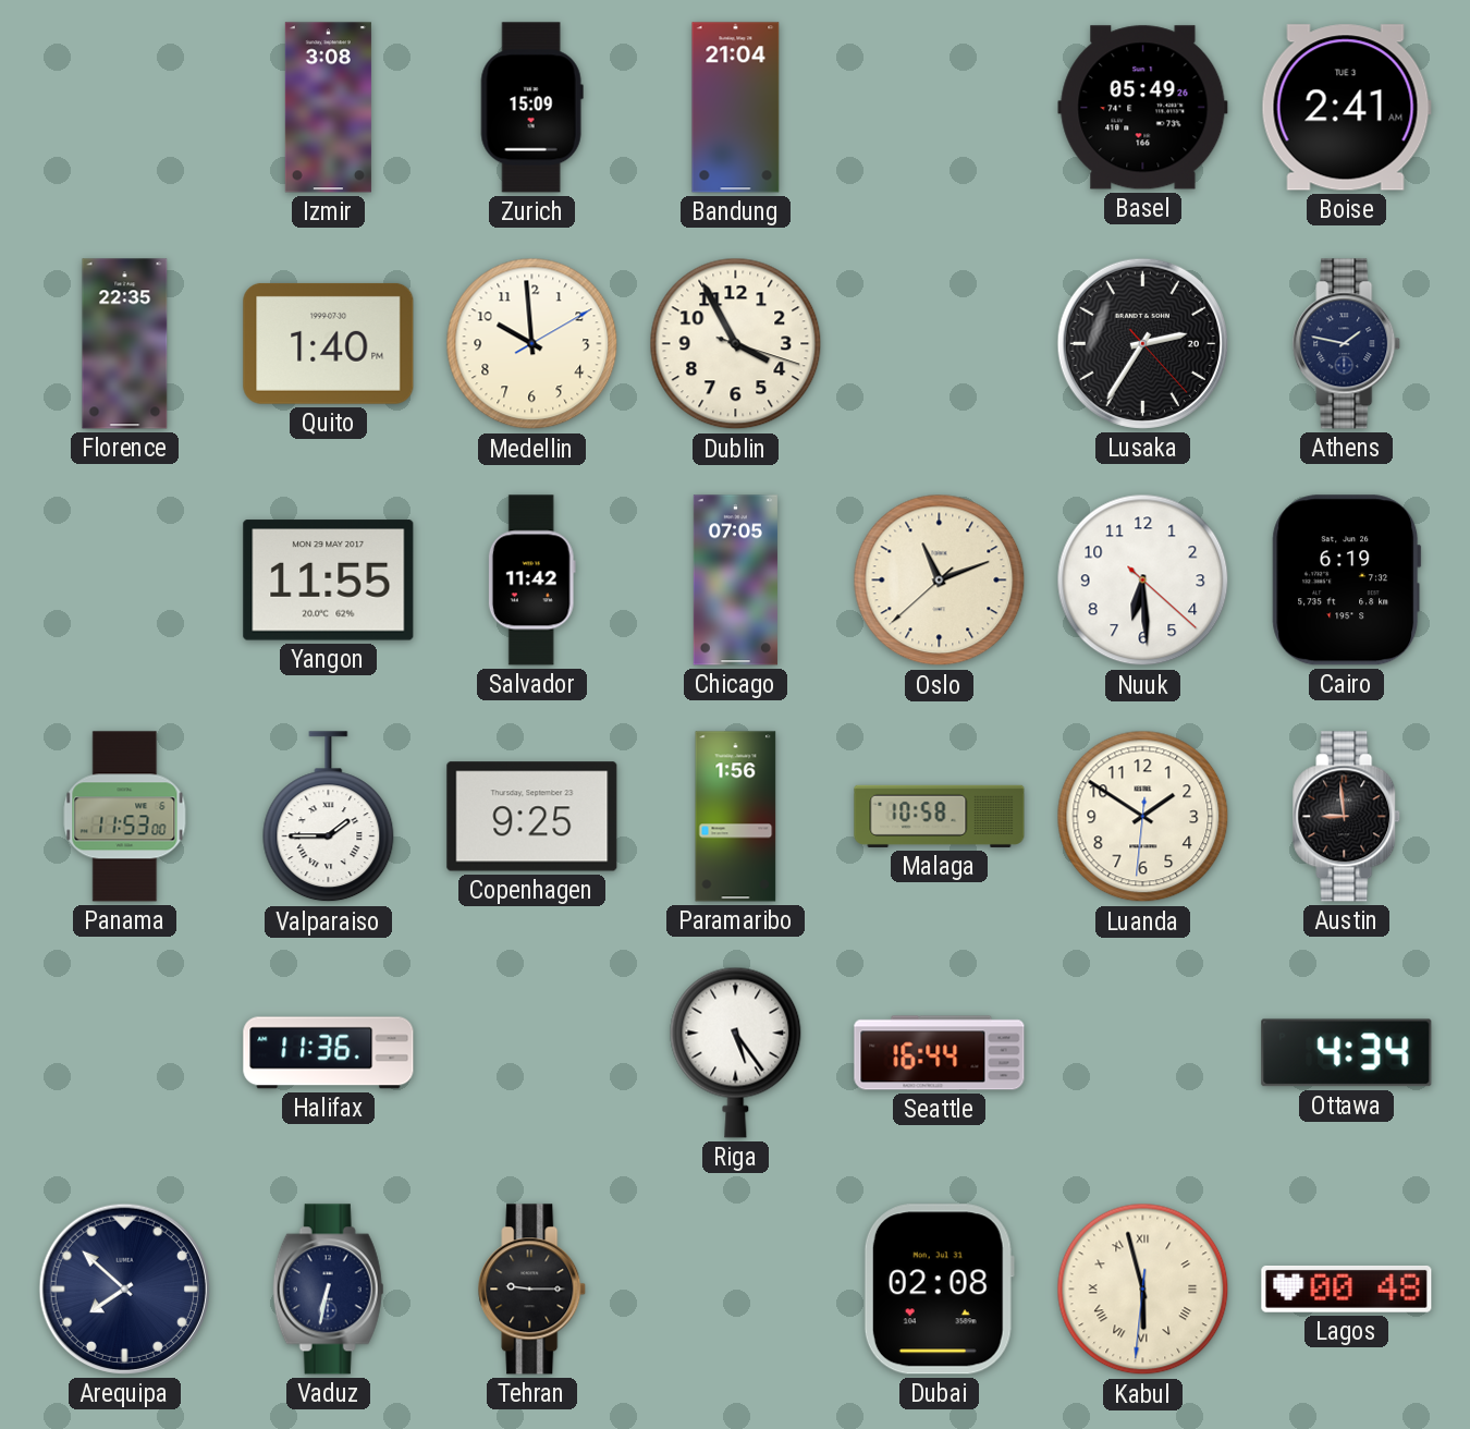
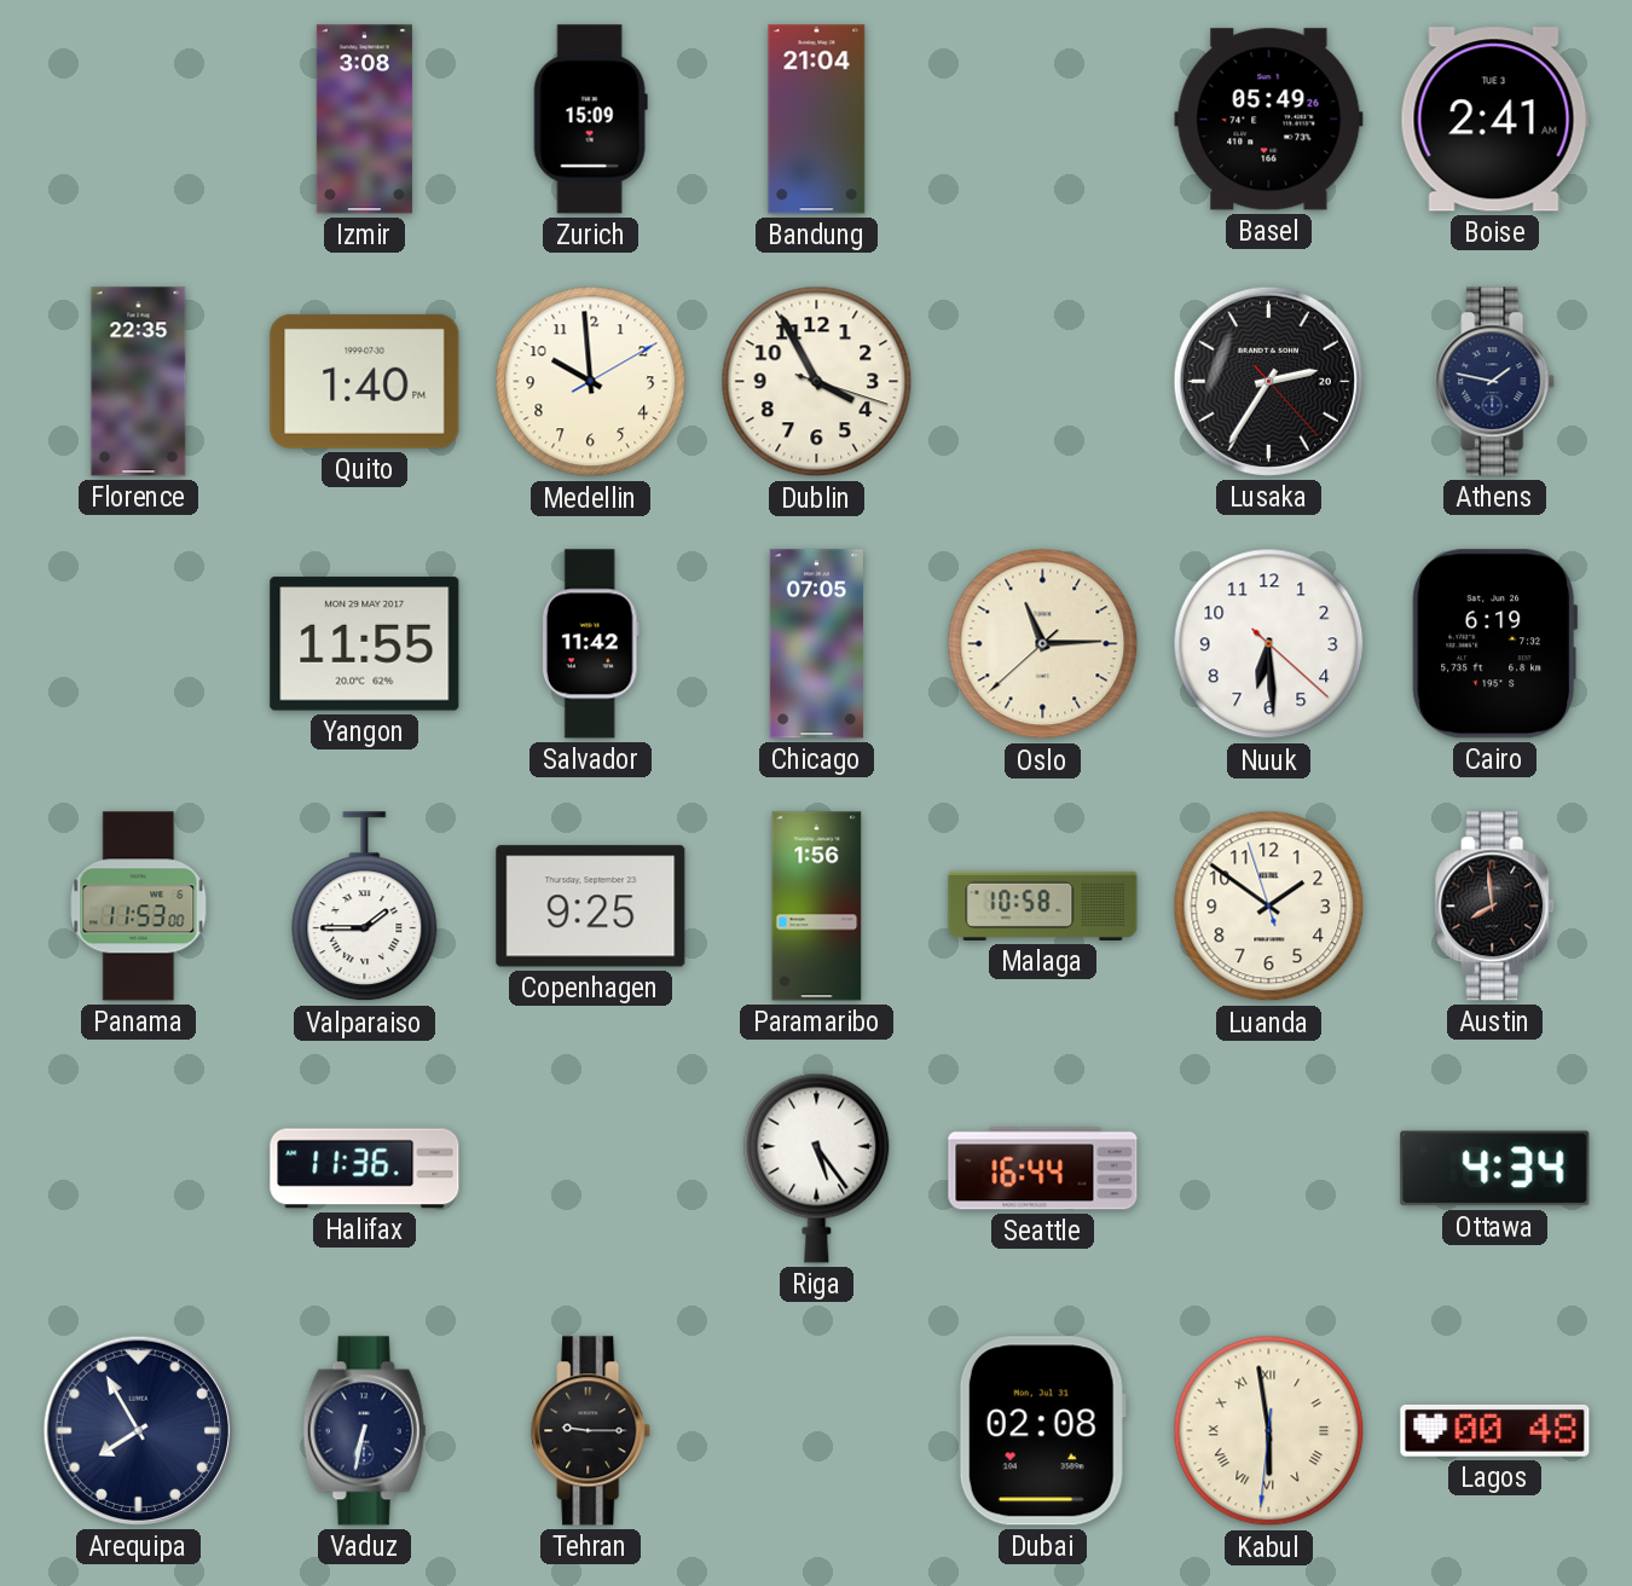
Oslo: 11:11 -> 11:14 (1043, 644)
Luanda: 1:50:31 -> 1:50:57 (1269, 907)
Austin: 8:59 -> 7:59 (1495, 907)
Arequipa: 7:52 -> 7:55 (138, 1430)
Kabul: 5:57 -> 5:58 (1269, 1431)
